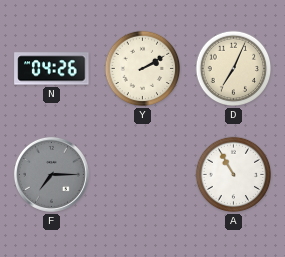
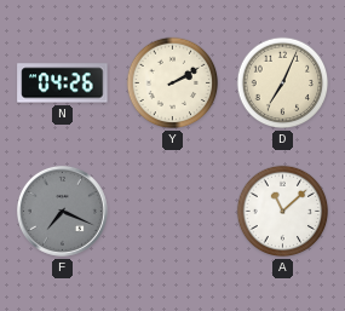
F: 7:15 -> 7:19 (62, 211)
A: 10:55 -> 11:08 (283, 212)
